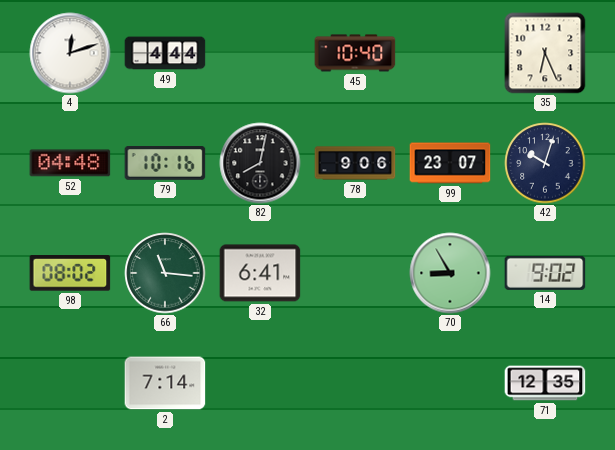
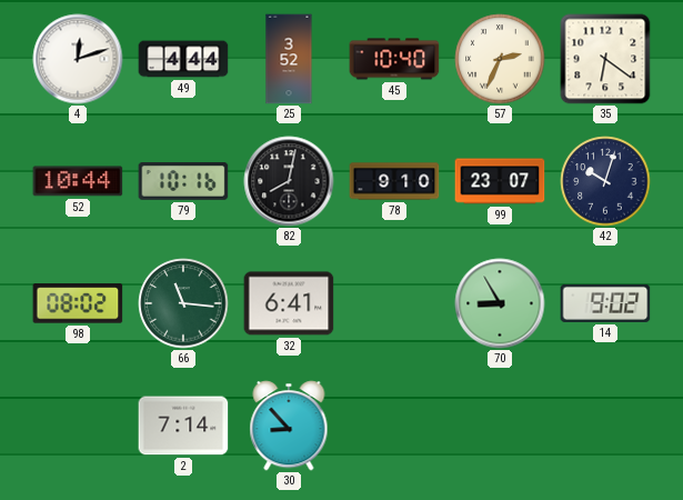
25: none -> 3:52 (289, 59)
57: none -> 2:34 (500, 59)
35: 6:26 -> 6:21 (605, 59)
52: 04:48 -> 10:44 (78, 181)
78: 9:06 -> 9:10 (394, 181)
30: none -> 8:53 (289, 426)
71: 12:35 -> none (545, 383)
